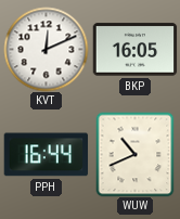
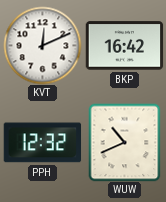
BKP: 16:05 -> 16:42 (124, 46)
PPH: 16:44 -> 12:32 (42, 143)
